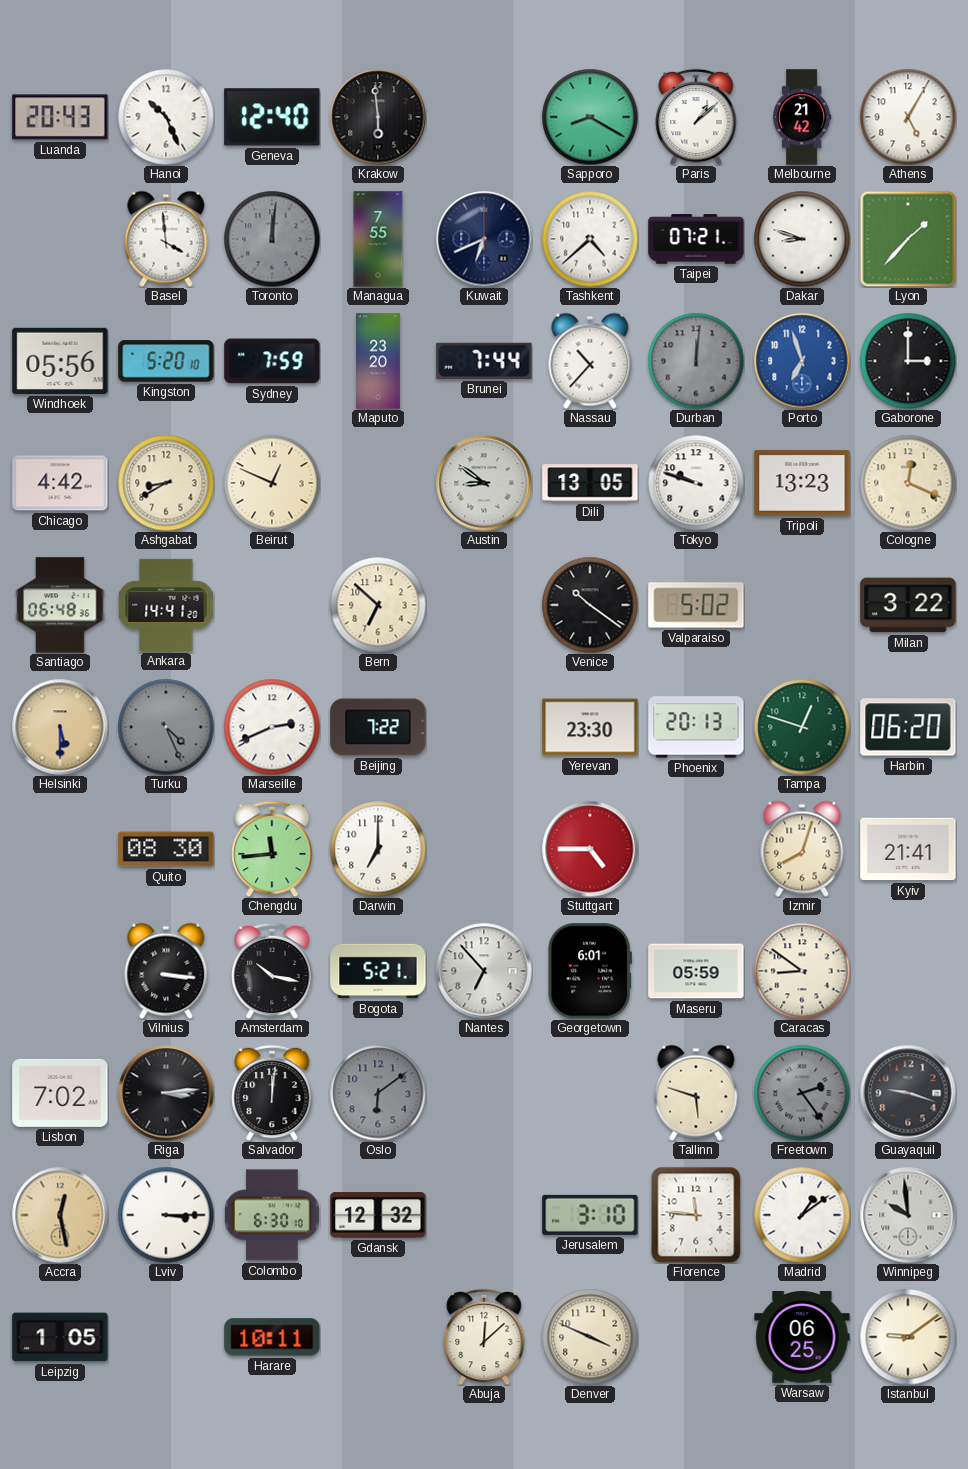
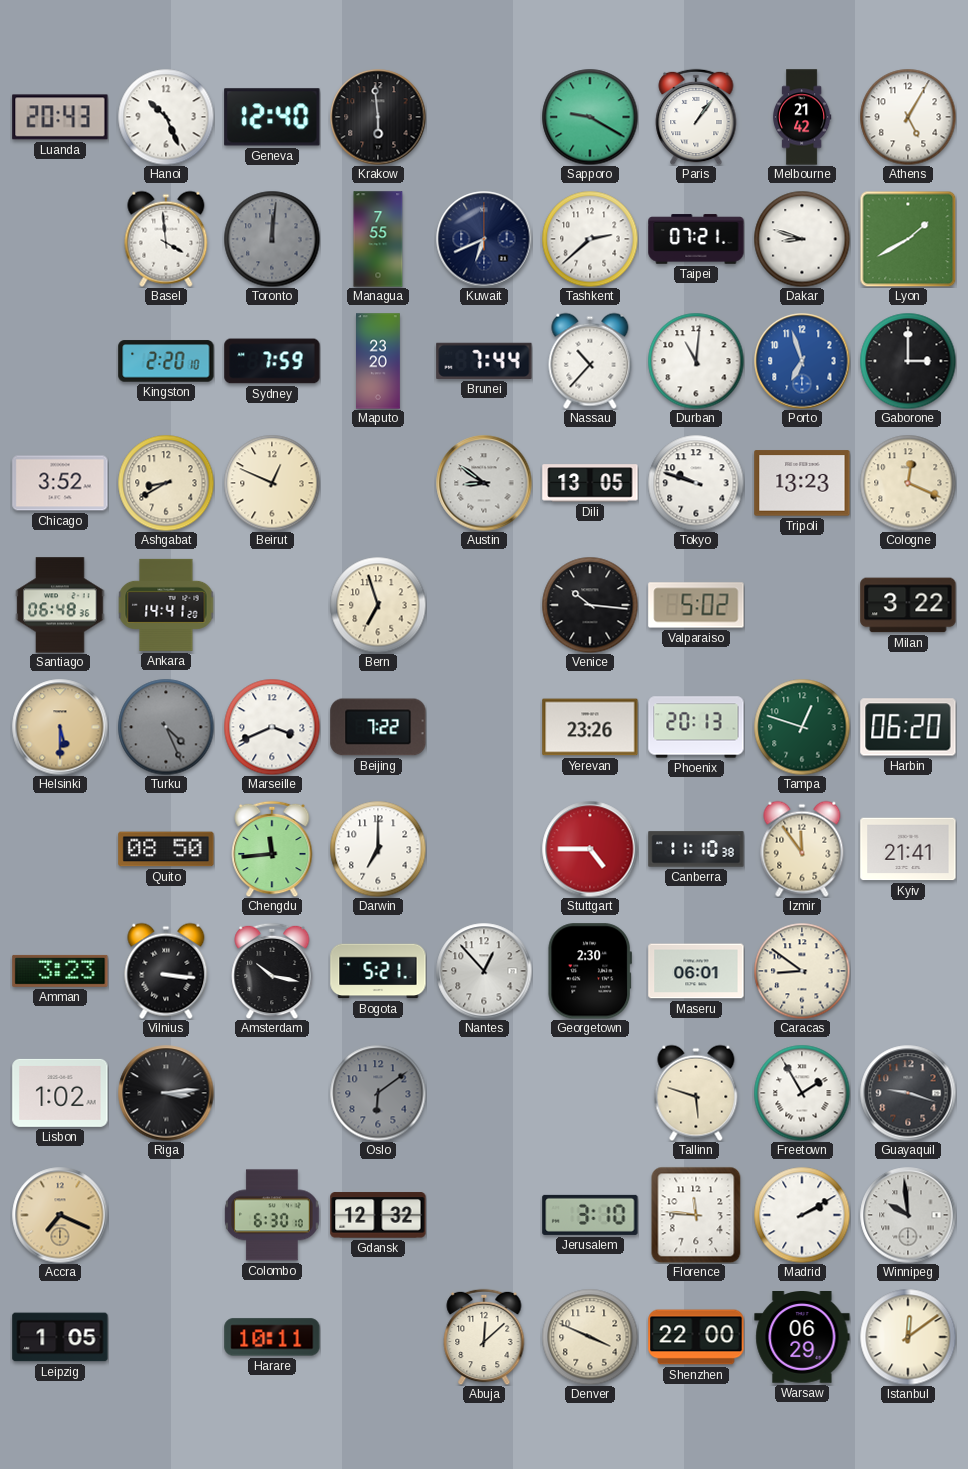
Sapporo: 8:20 -> 9:20 (590, 117)
Paris: 1:08 -> 1:06 (696, 117)
Tashkent: 4:38 -> 2:38 (590, 239)
Lyon: 1:37 -> 1:40 (908, 239)
Windhoek: 05:56 -> none (60, 361)
Kingston: 5:20 -> 2:20 (166, 361)
Durban: 12:01 -> 11:01 (696, 361)
Durban dial: grey -> white (696, 361)
Chicago: 4:42 -> 3:52 (60, 483)
Bern: 6:52 -> 6:57 (378, 605)
Venice: 10:21 -> 10:16 (590, 605)
Marseille: 2:41 -> 3:41 (272, 727)
Yerevan: 23:30 -> 23:26 (590, 727)
Quito: 08:30 -> 08:50 (166, 849)
Canberra: none -> 11:10 (696, 849)
Izmir: 8:03 -> 11:54 (802, 849)
Amman: none -> 3:23 (60, 971)
Nantes: 6:53 -> 12:53 (484, 971)
Georgetown: 6:01 -> 2:30 (589, 971)
Maseru: 05:59 -> 06:01 (696, 971)
Lisbon: 7:02 -> 1:02 (60, 1093)
Salvador: 12:01 -> none (272, 1093)
Freetown: 2:24 -> 1:55 (802, 1093)
Freetown dial: grey -> white (802, 1093)
Accra: 12:28 -> 7:19 (60, 1215)
Lviv: 3:15 -> none (166, 1215)
Madrid: 1:09 -> 2:10 (802, 1215)
Shenzhen: none -> 22:00 (696, 1337)
Warsaw: 06:25 -> 06:29 (802, 1338)
Istanbul: 9:09 -> 12:09 (908, 1337)
